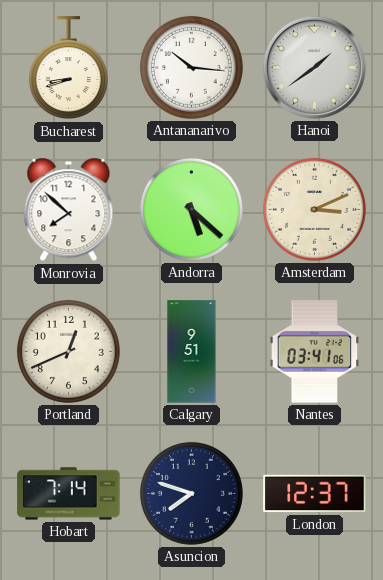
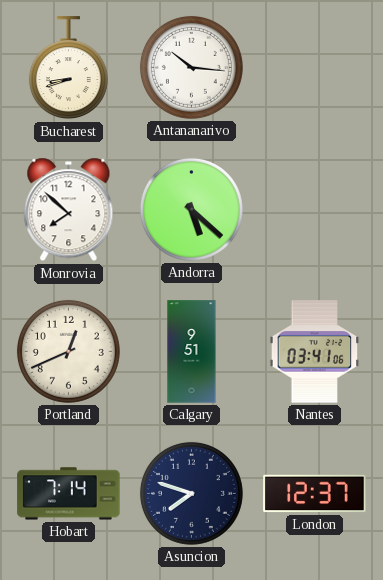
Hanoi: 1:39 -> none (314, 67)
Amsterdam: 3:11 -> none (314, 209)
